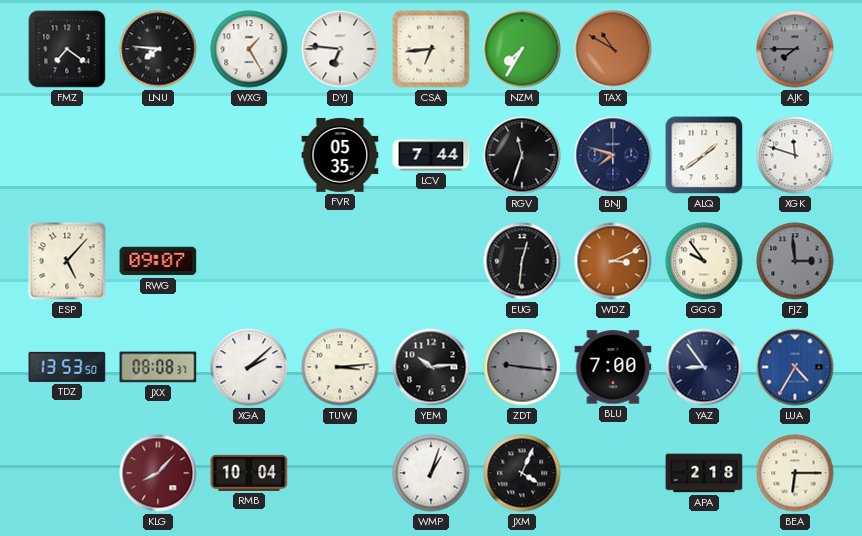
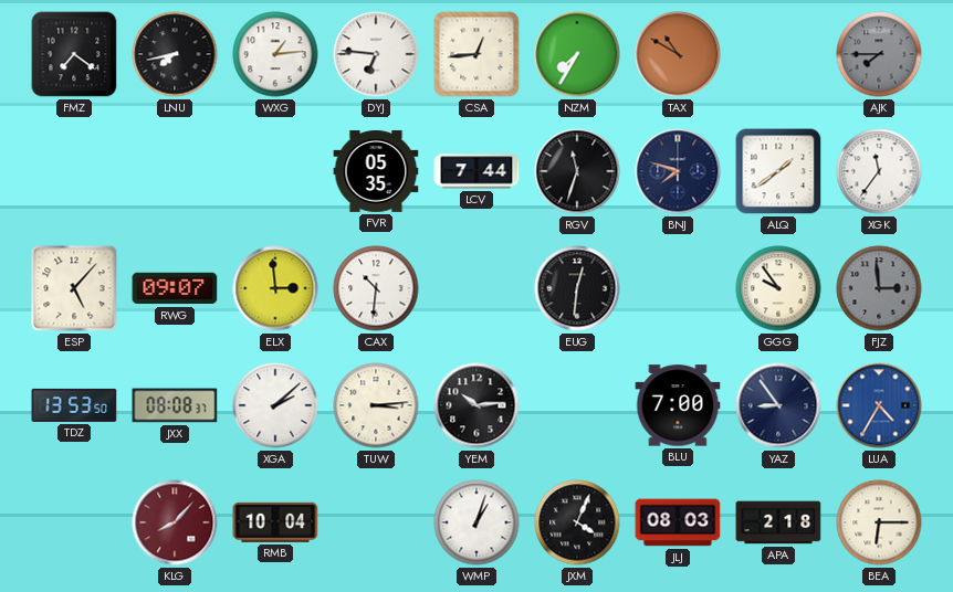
LNU: 7:46 -> 7:43 (175, 54)
WXG: 1:25 -> 1:14 (275, 54)
CSA: 6:44 -> 12:44 (476, 54)
XGK: 11:48 -> 11:36 (879, 171)
ELX: none -> 2:59 (275, 288)
CAX: none -> 10:31 (376, 288)
WDZ: 3:11 -> none (613, 261)
ZDT: 9:16 -> none (522, 367)
JLJ: none -> 08:03 (678, 522)
